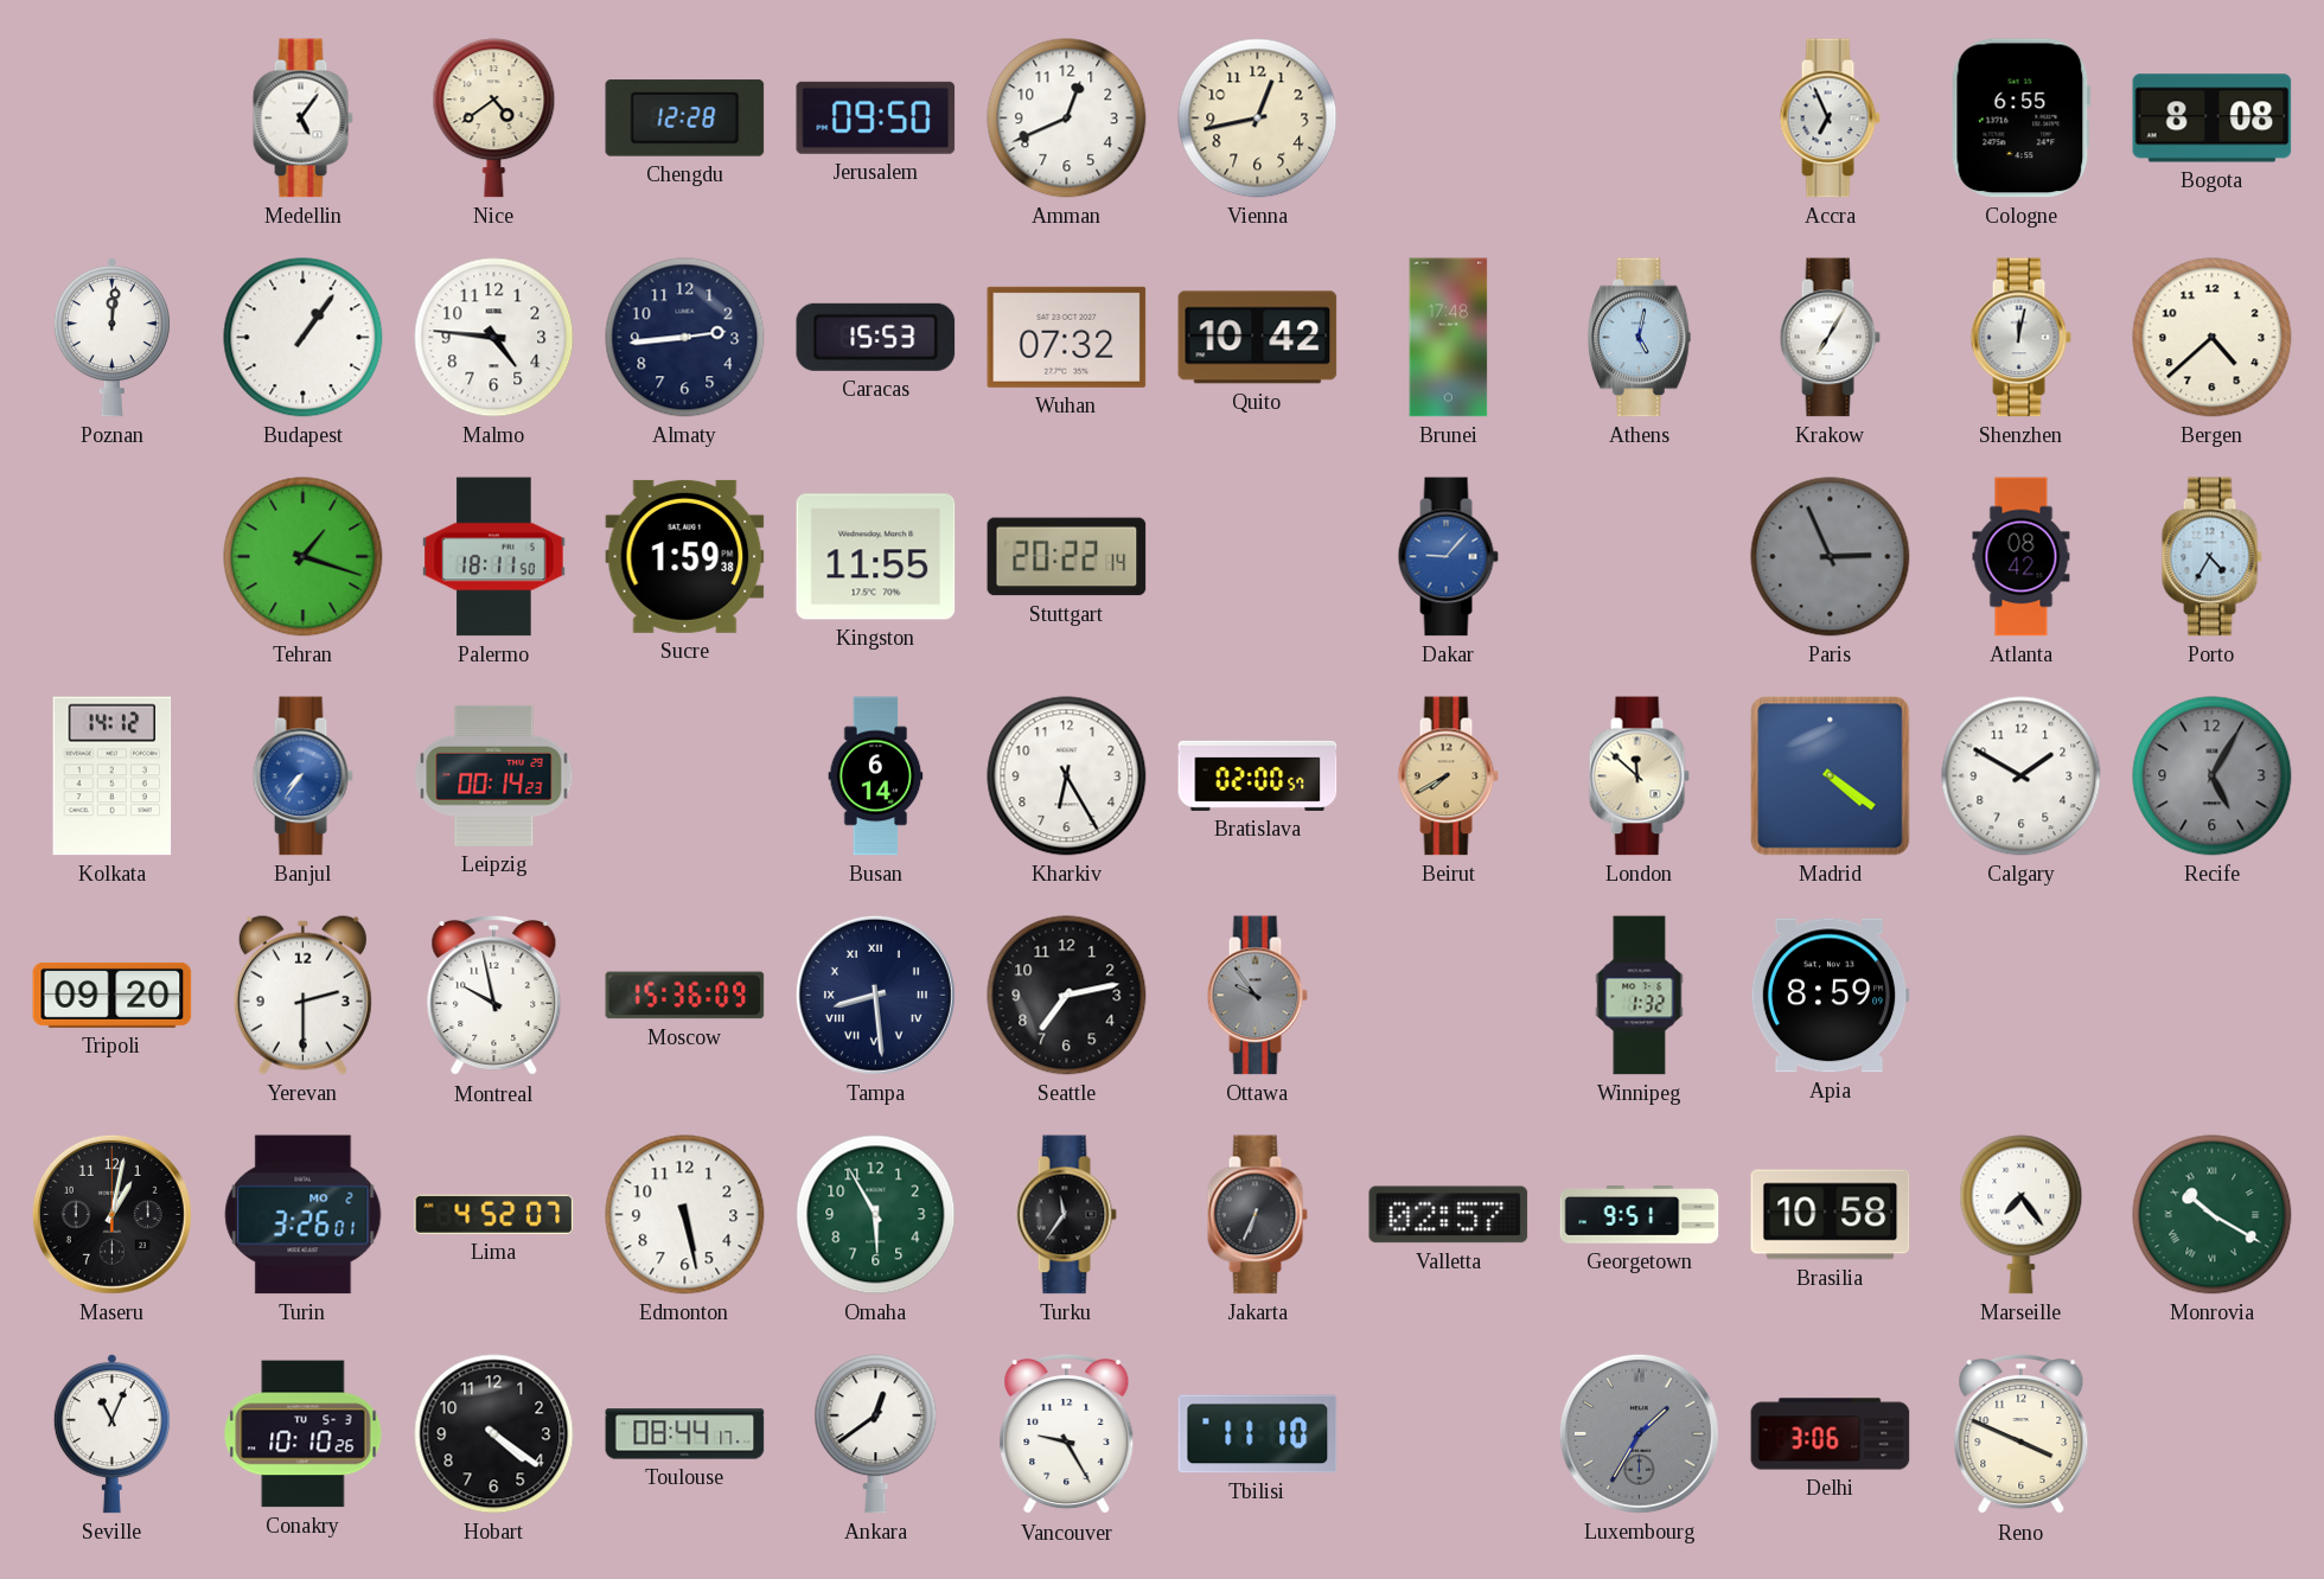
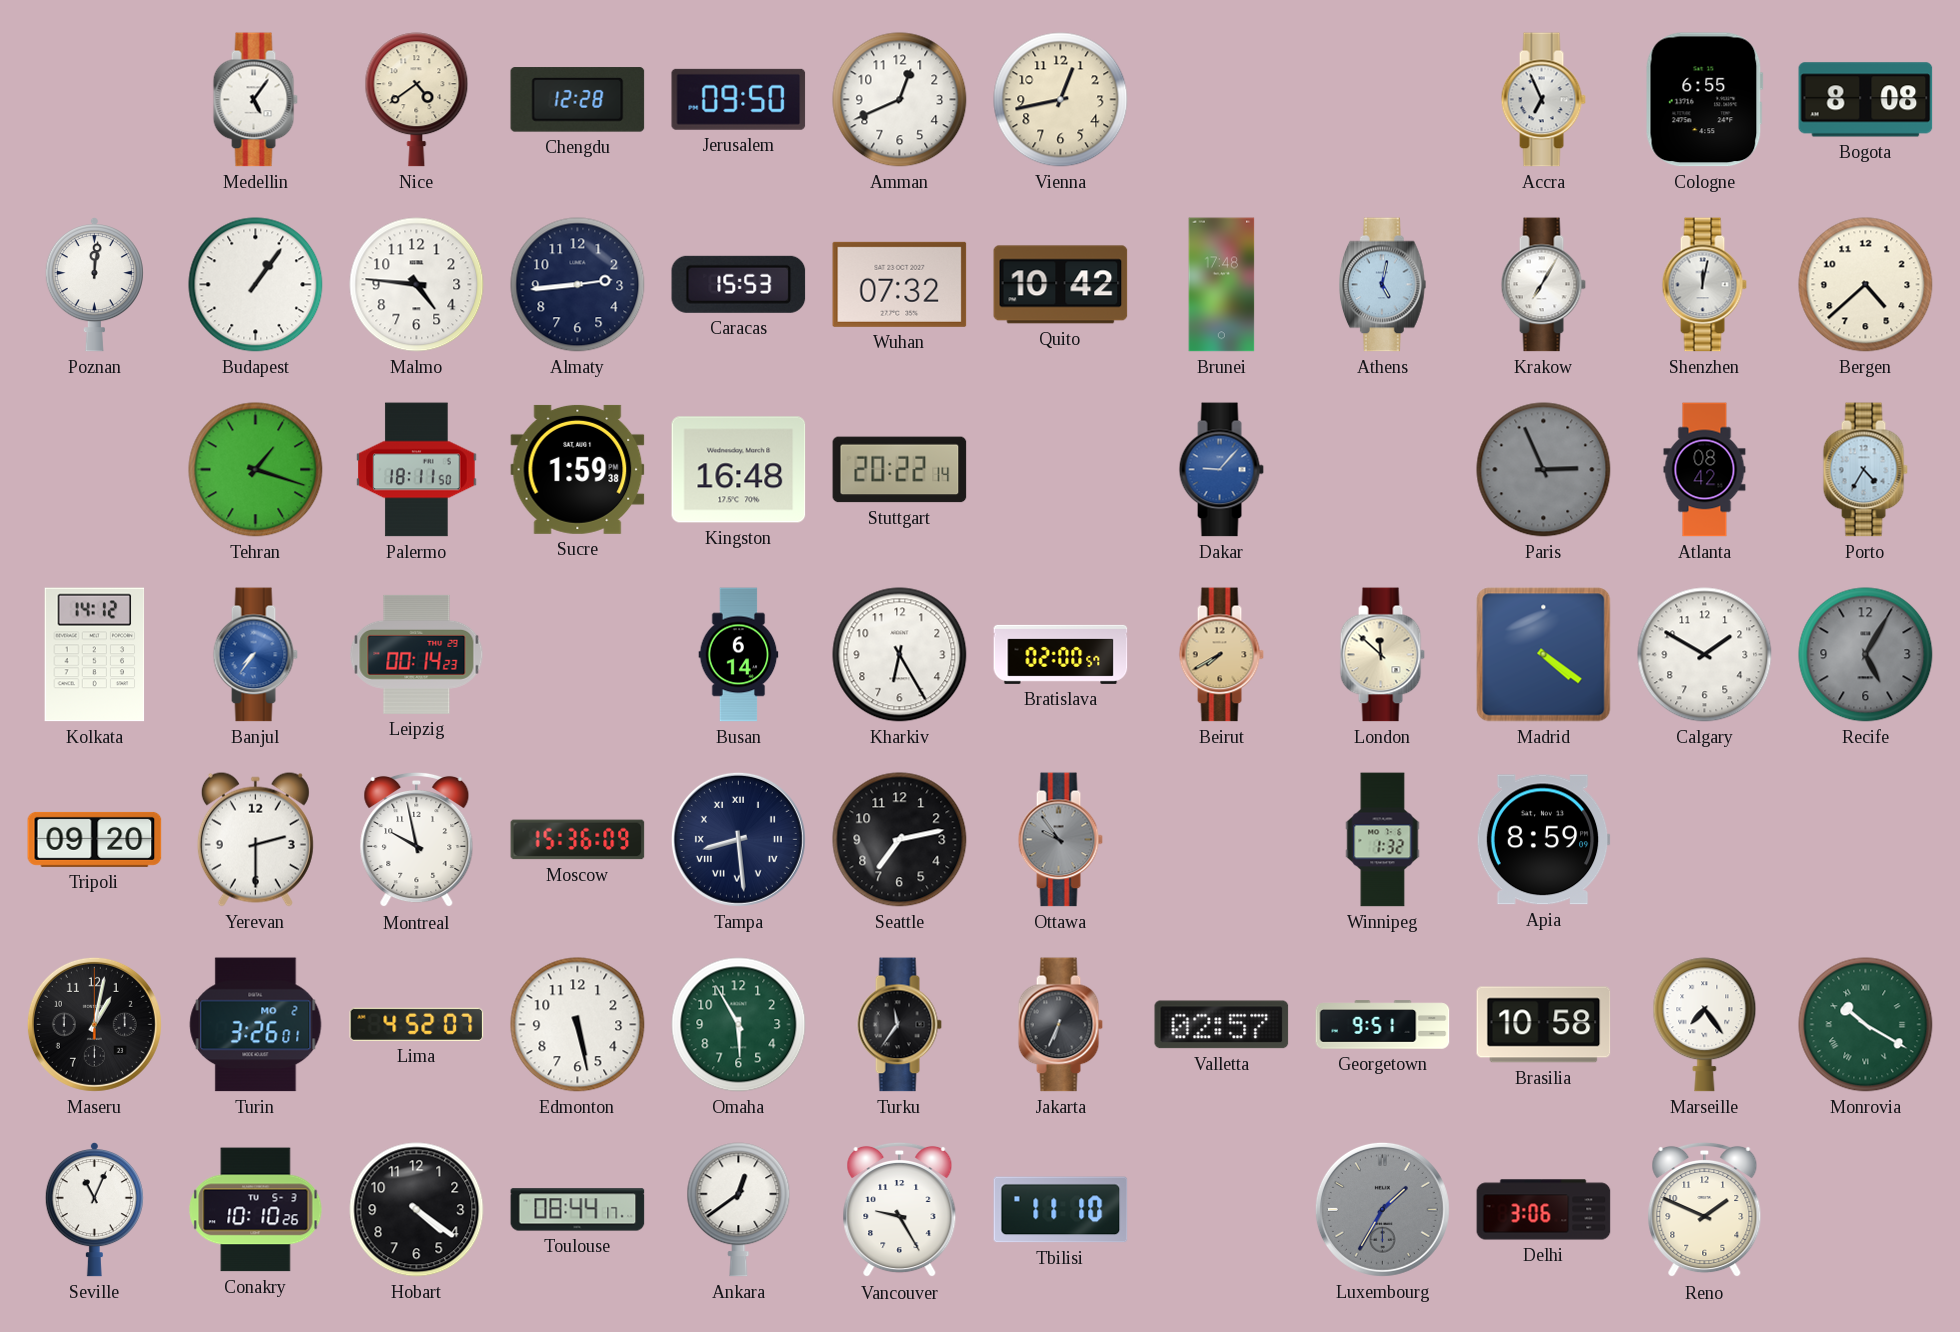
Kingston: 11:55 -> 16:48 (739, 470)
Reno: 3:49 -> 1:49 (1705, 1210)
